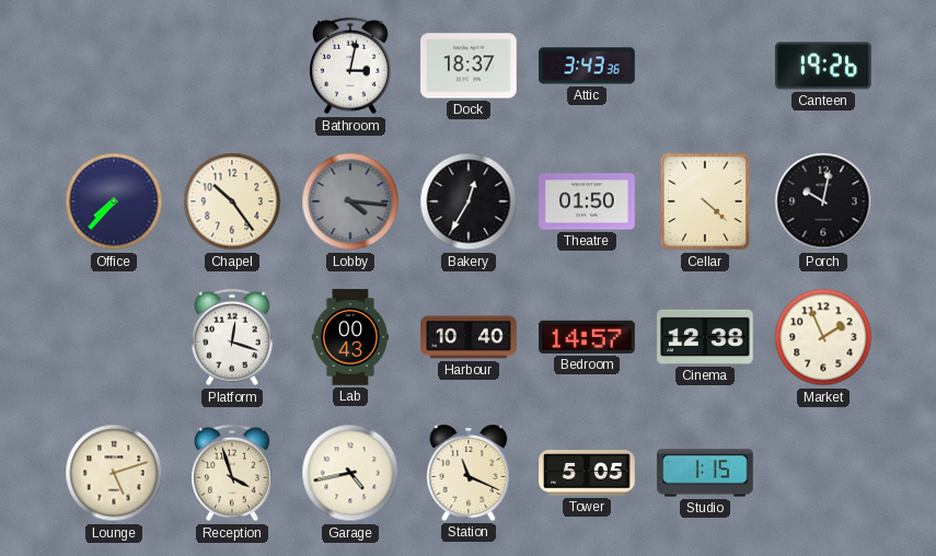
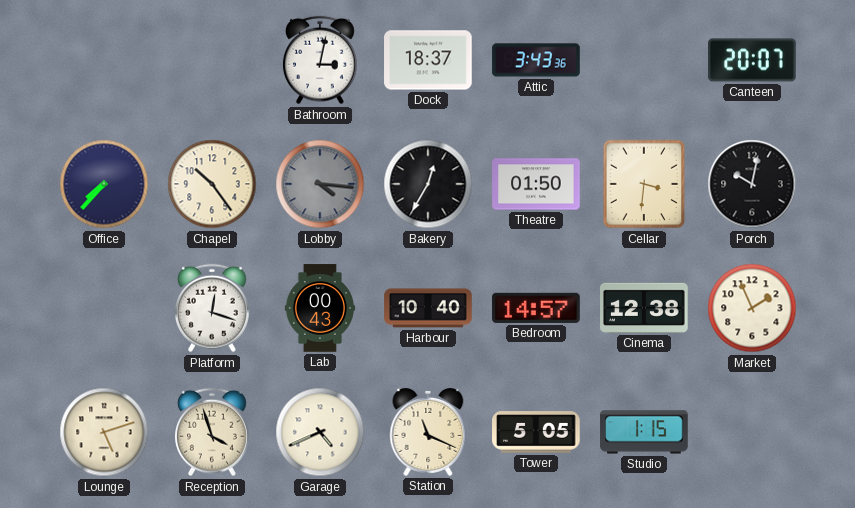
Canteen: 19:26 -> 20:07 (752, 60)
Cellar: 4:22 -> 3:31 (644, 184)
Garage: 4:43 -> 4:41 (320, 432)
